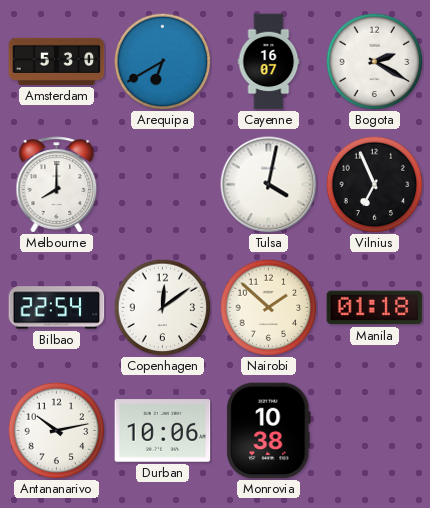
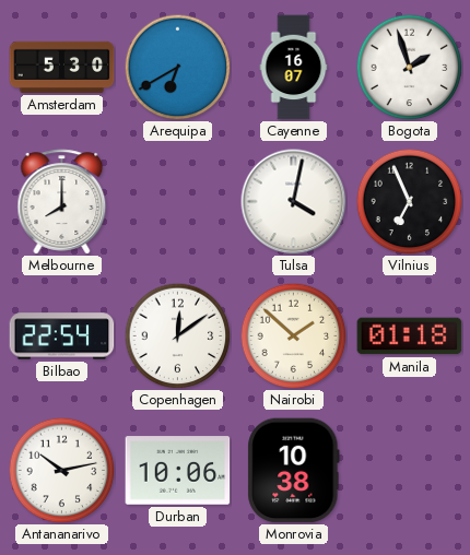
Bogota: 2:20 -> 1:57 (409, 67)
